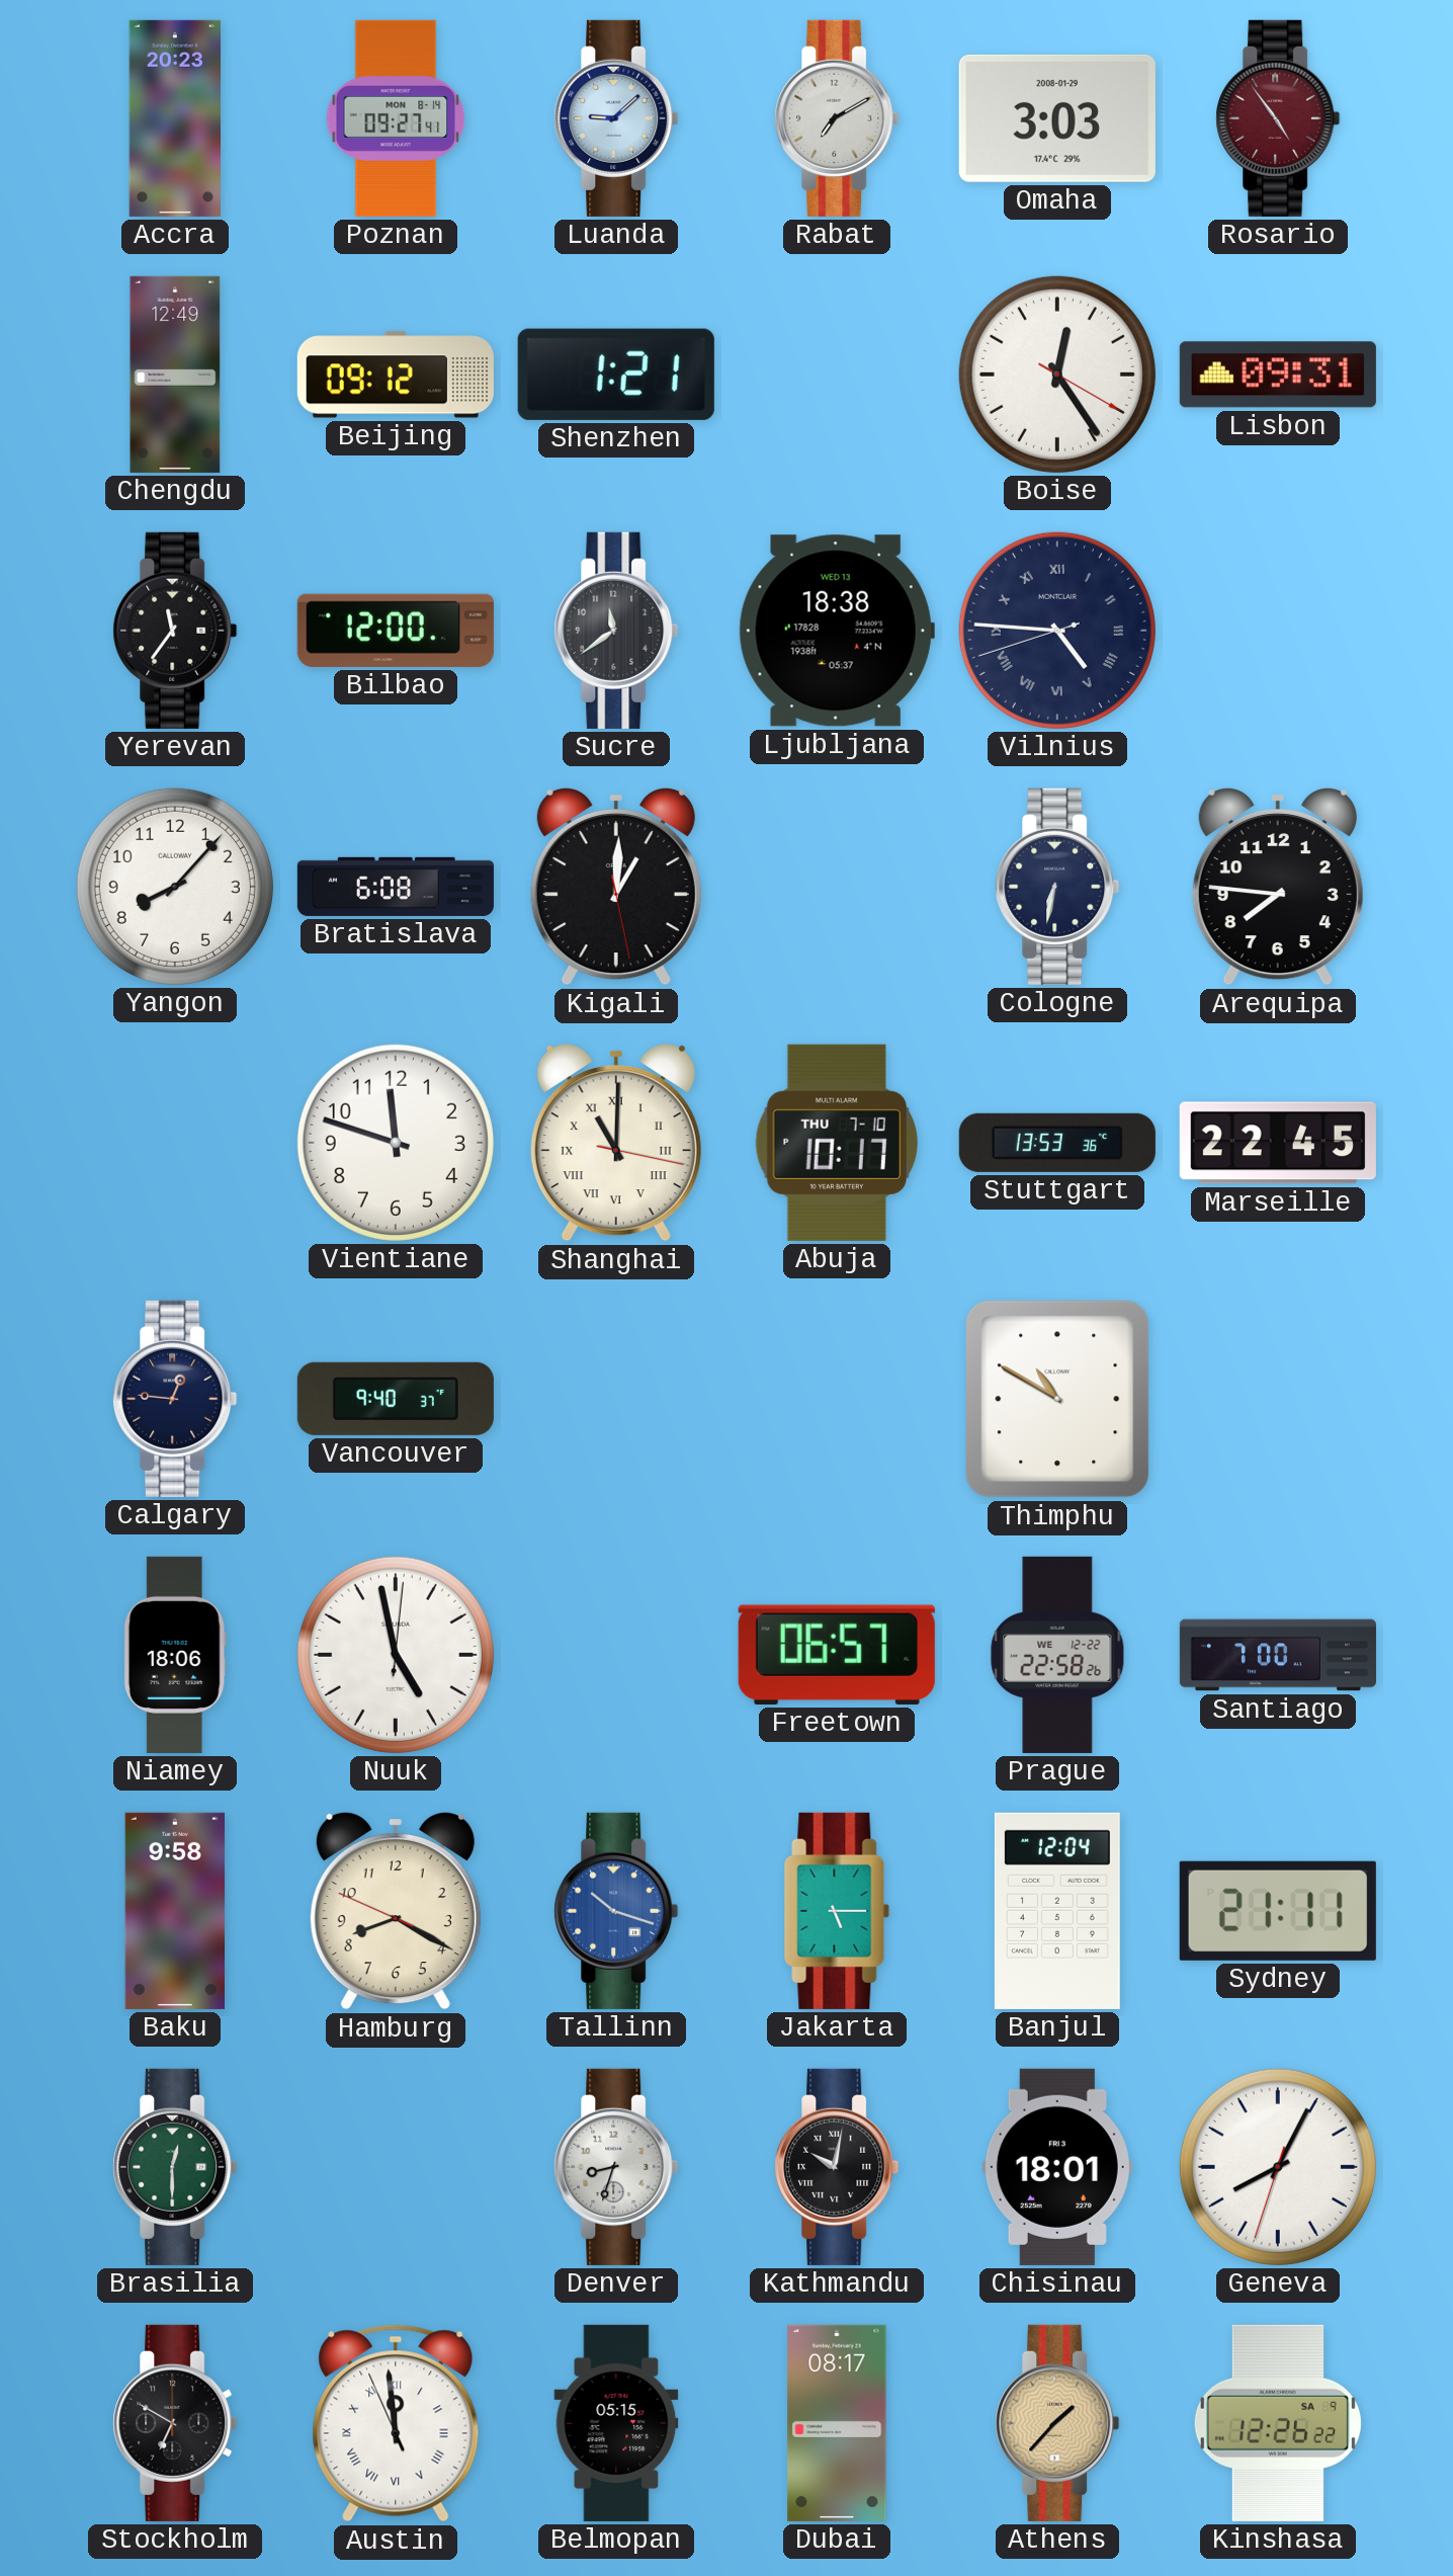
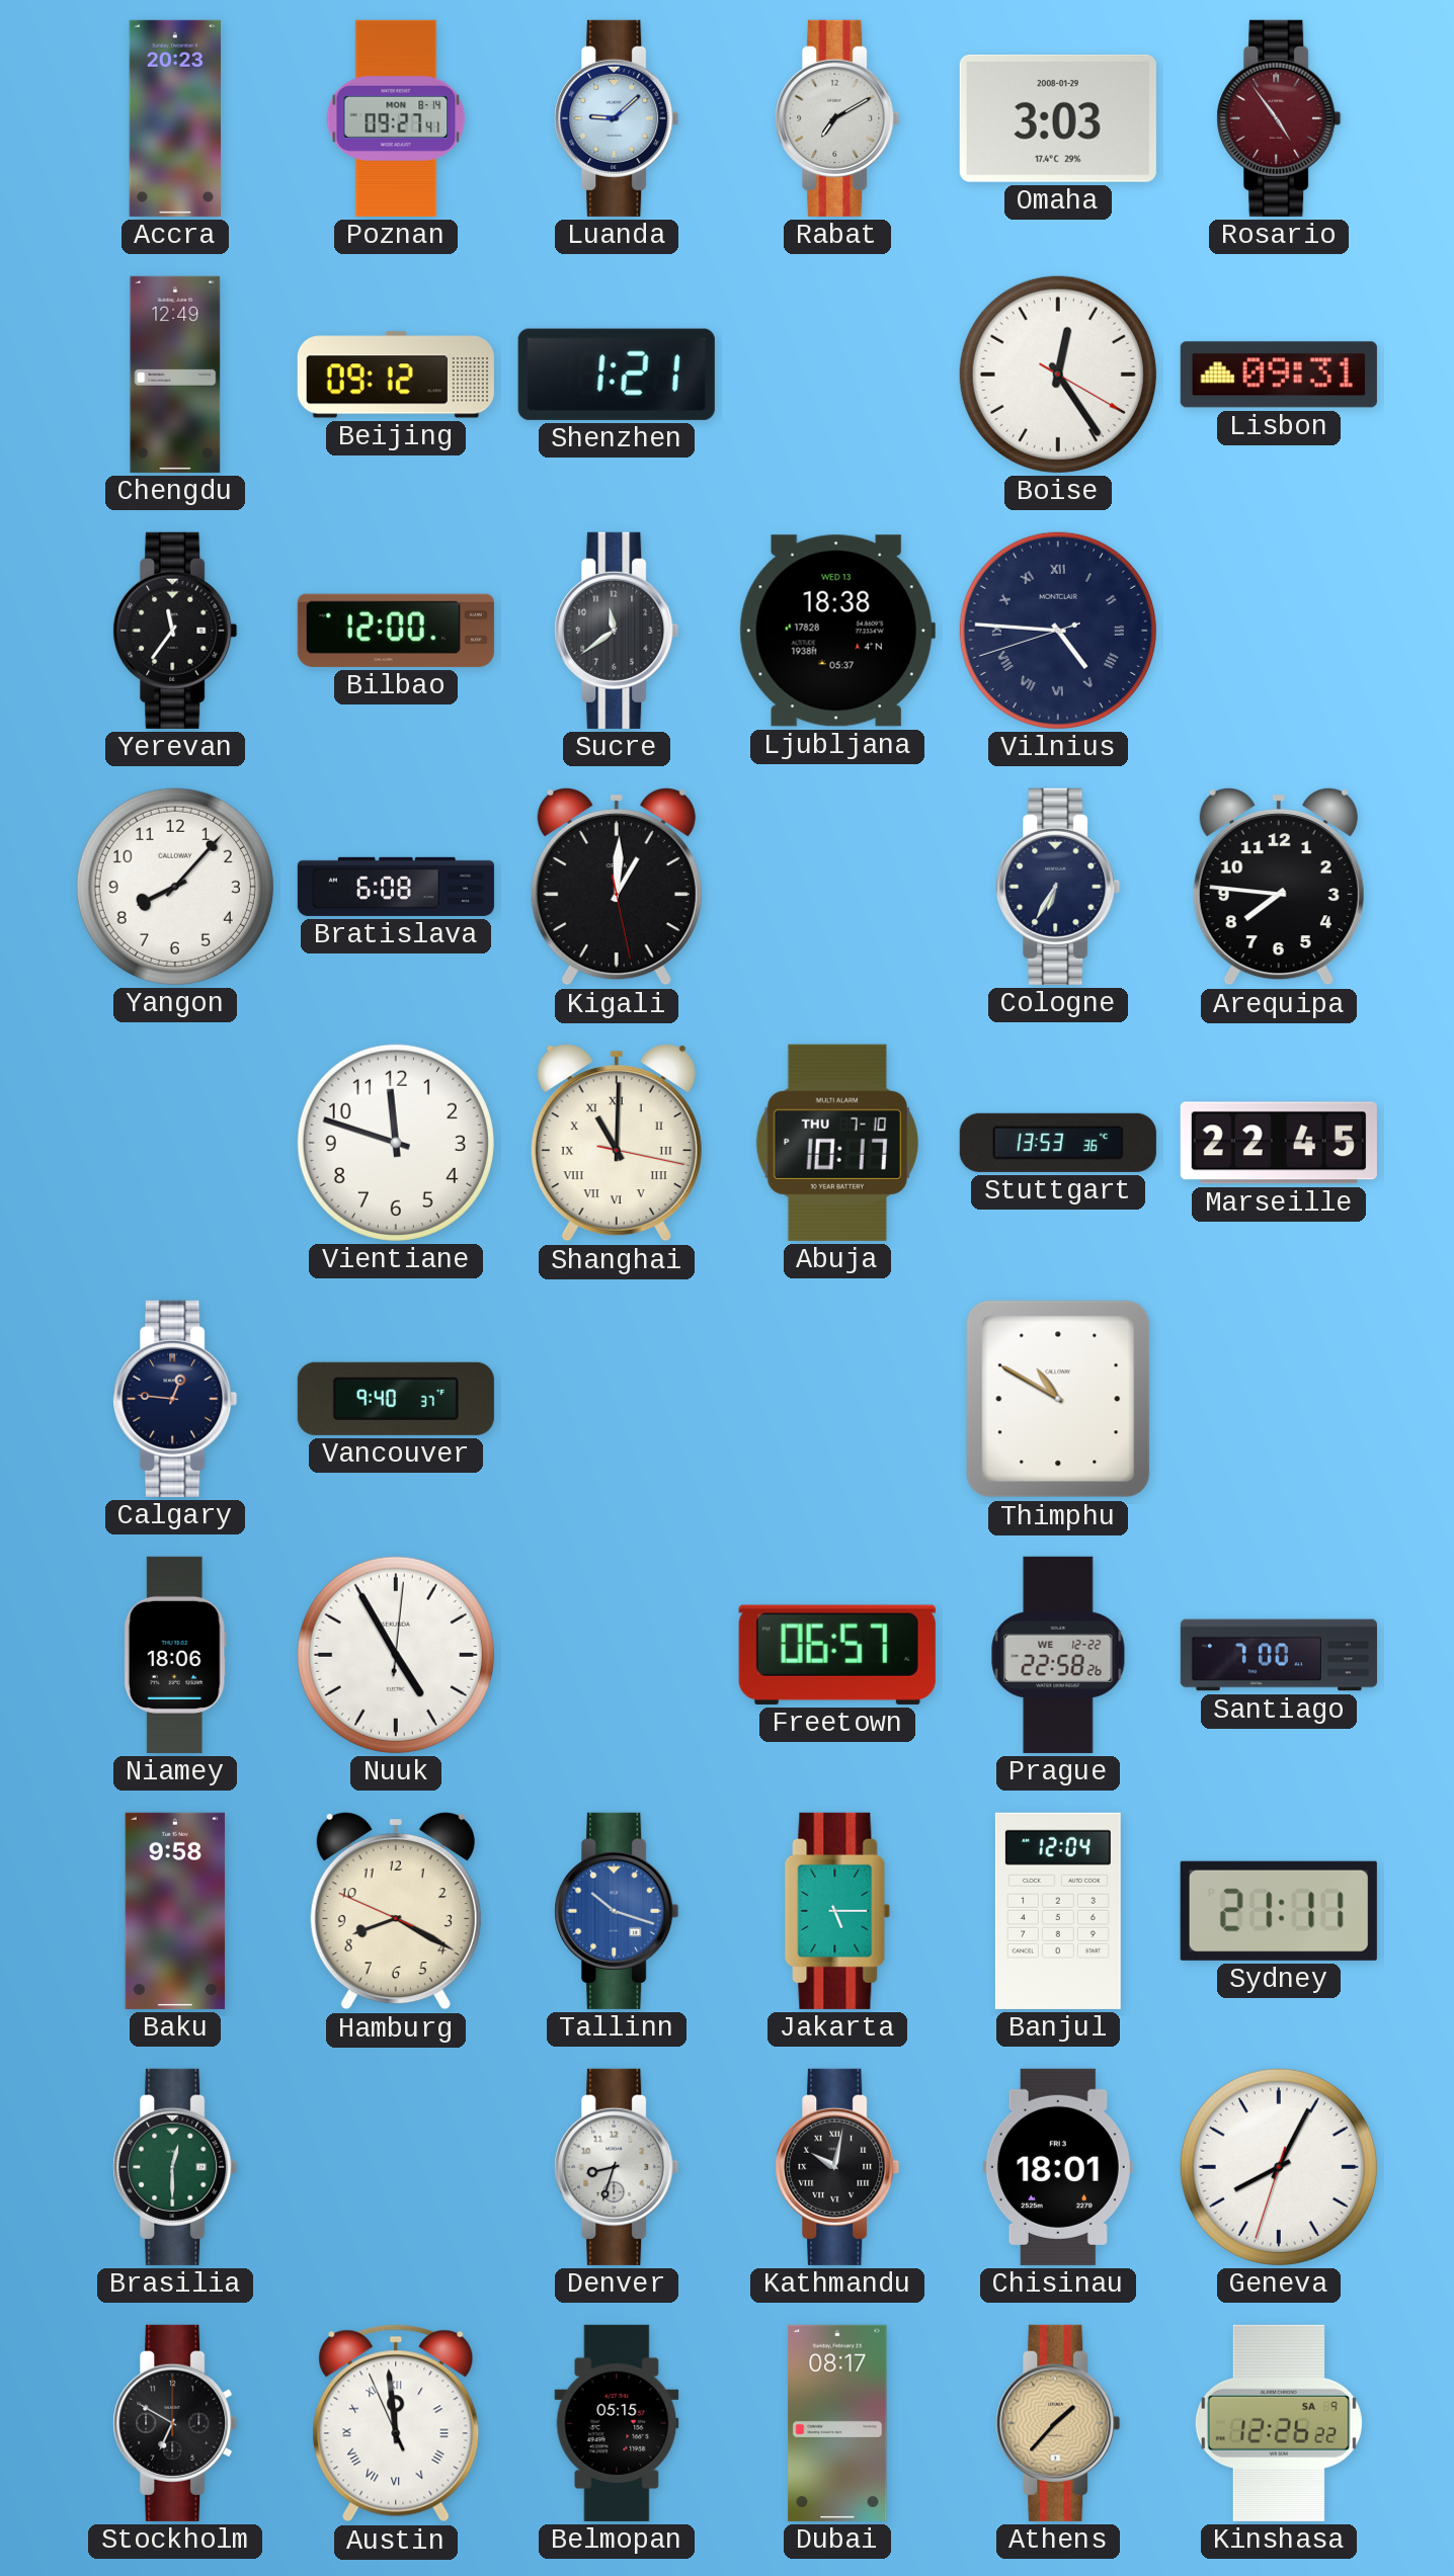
Cologne: 6:32 -> 6:35 (1058, 887)
Nuuk: 4:58 -> 4:55 (396, 1655)
